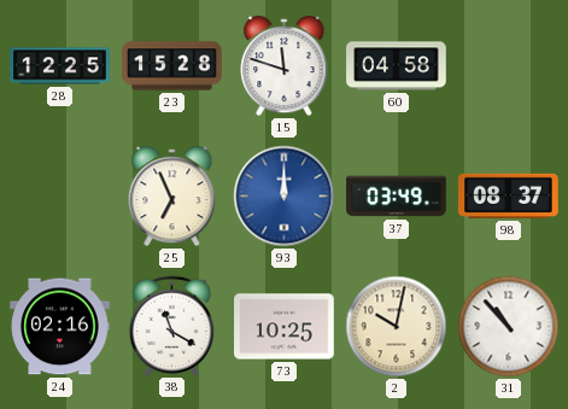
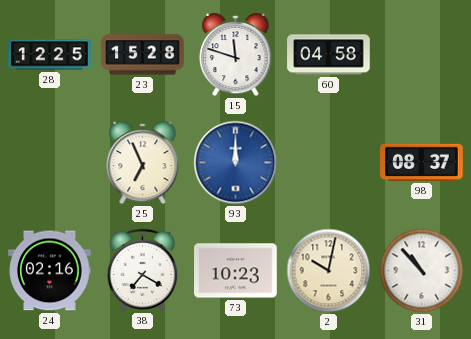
37: 03:49 -> none (397, 197)
38: 11:20 -> 7:20 (143, 270)
73: 10:25 -> 10:23 (236, 271)
